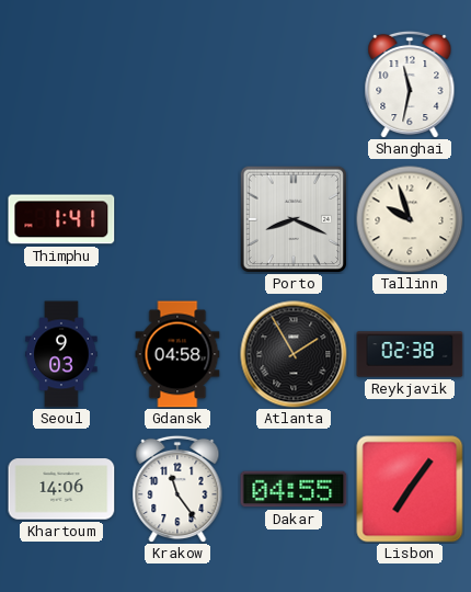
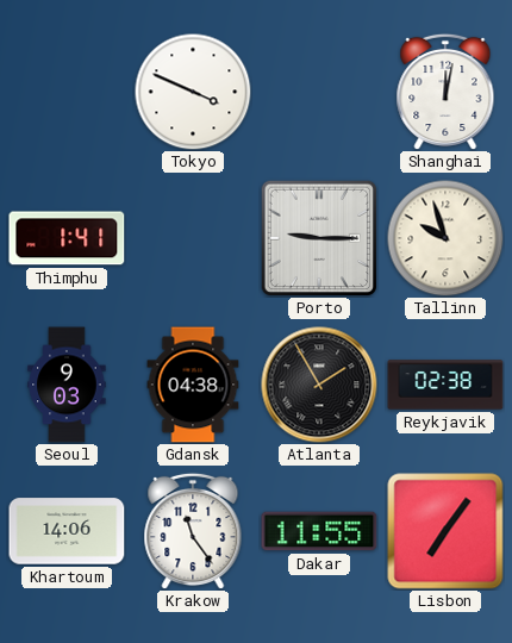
Tokyo: none -> 3:49 (193, 92)
Shanghai: 11:32 -> 12:02 (445, 92)
Porto: 8:19 -> 9:15 (319, 238)
Gdansk: 04:58 -> 04:38 (193, 385)
Dakar: 04:55 -> 11:55 (319, 531)
